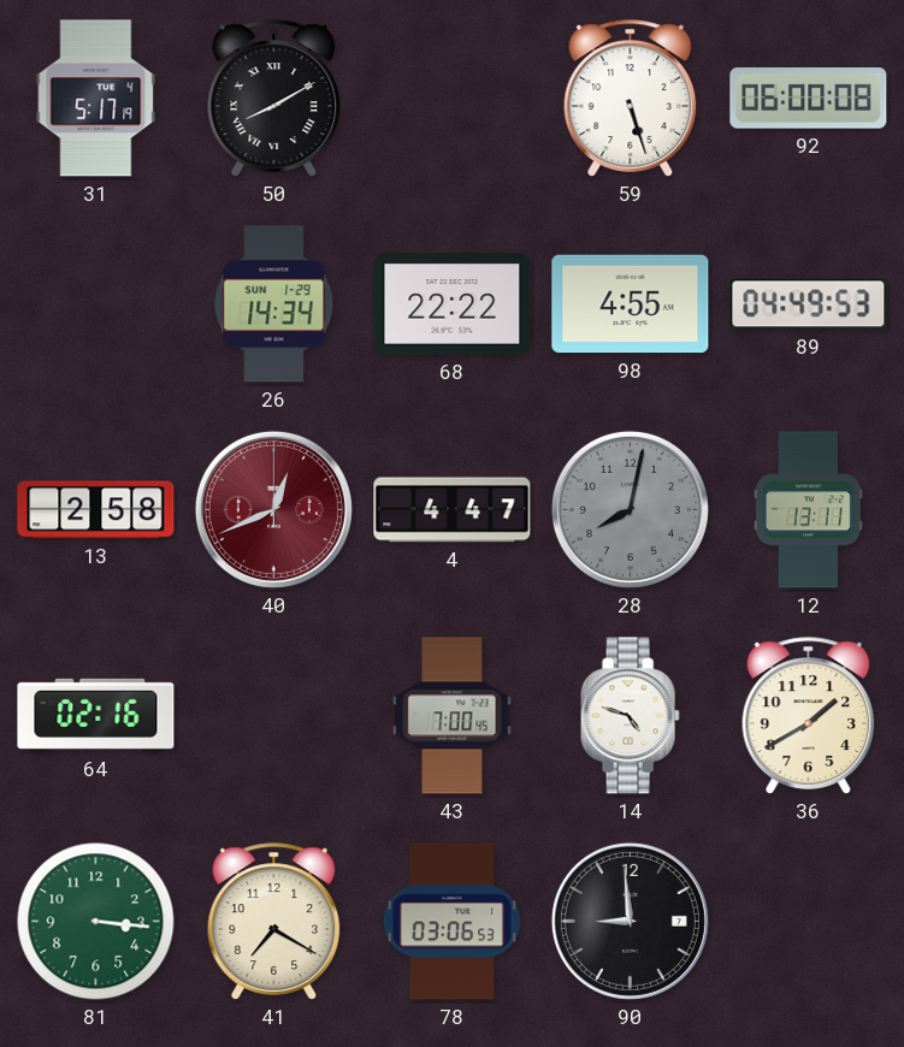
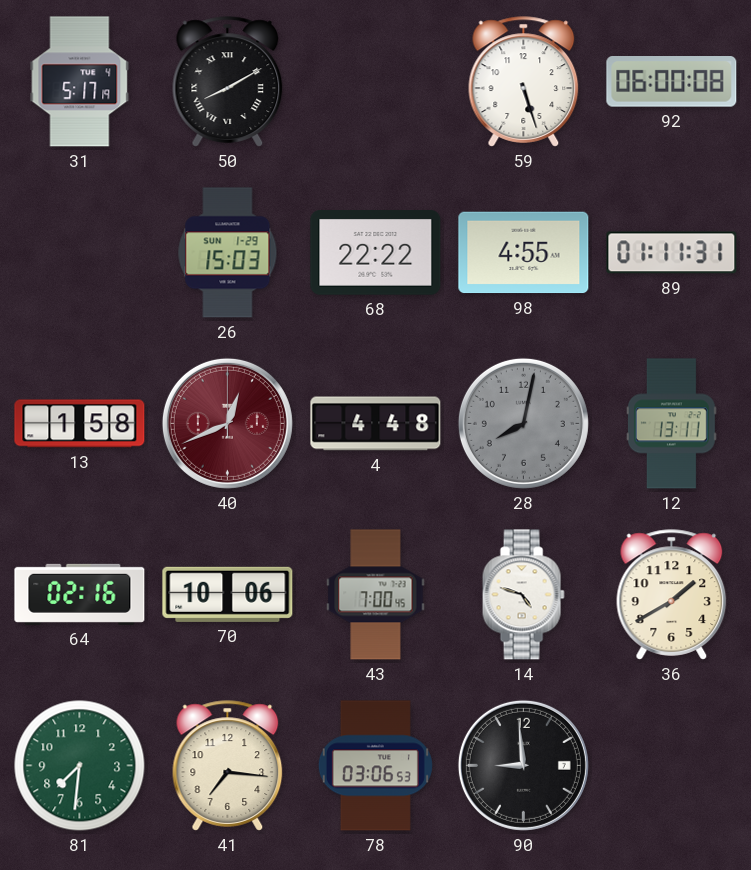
26: 14:34 -> 15:03 (228, 253)
89: 04:49 -> 01:11 (672, 253)
13: 2:58 -> 1:58 (80, 424)
4: 4:47 -> 4:48 (376, 424)
70: none -> 10:06 (228, 594)
81: 3:16 -> 7:31 (80, 766)
41: 7:20 -> 7:16 (228, 766)
